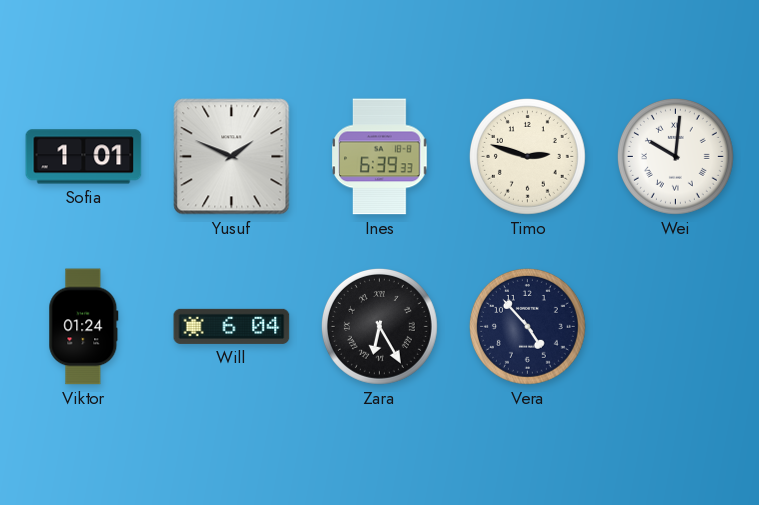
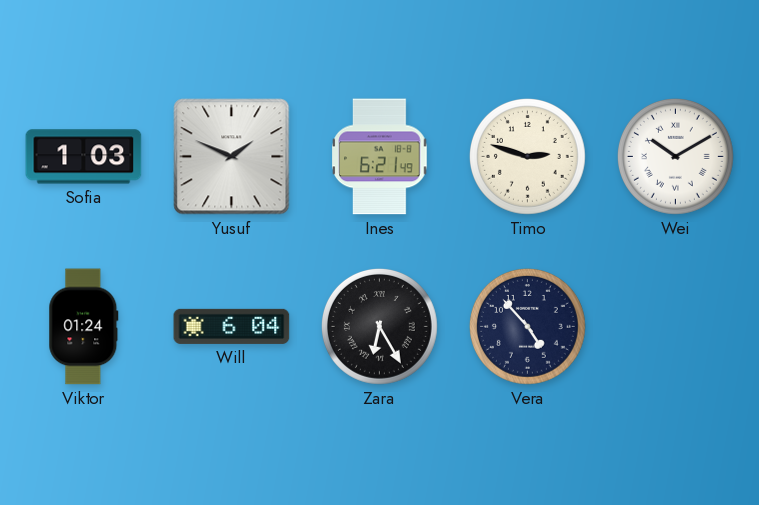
Sofia: 1:01 -> 1:03 (84, 157)
Ines: 6:39 -> 6:21 (380, 157)
Wei: 10:01 -> 10:10 (675, 156)
